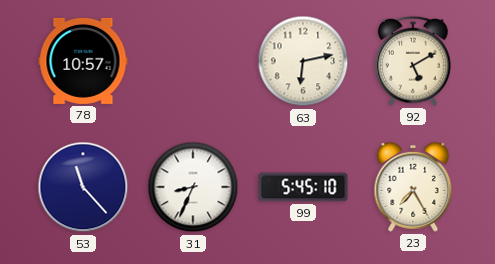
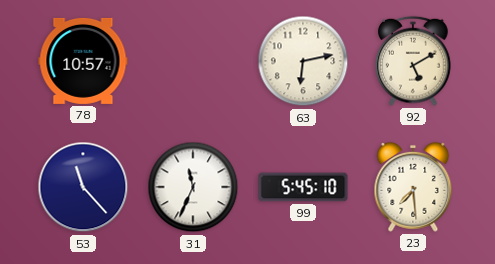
31: 8:34 -> 11:34 (193, 187)
23: 7:25 -> 7:29 (413, 187)
